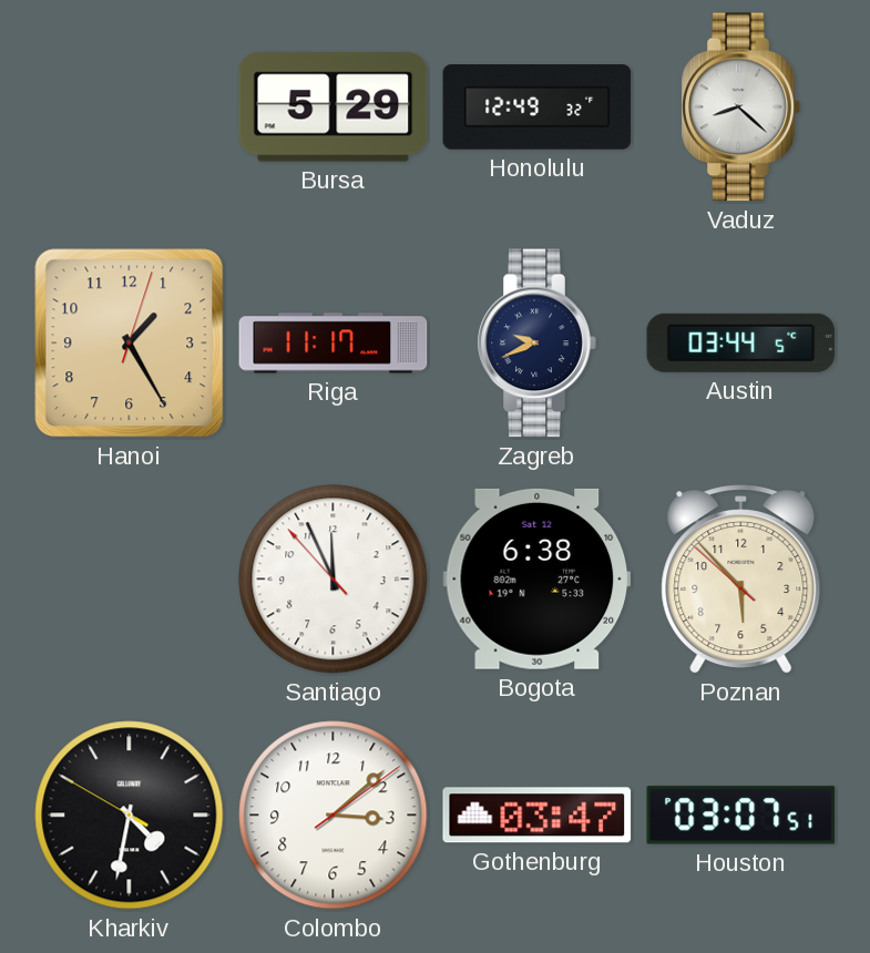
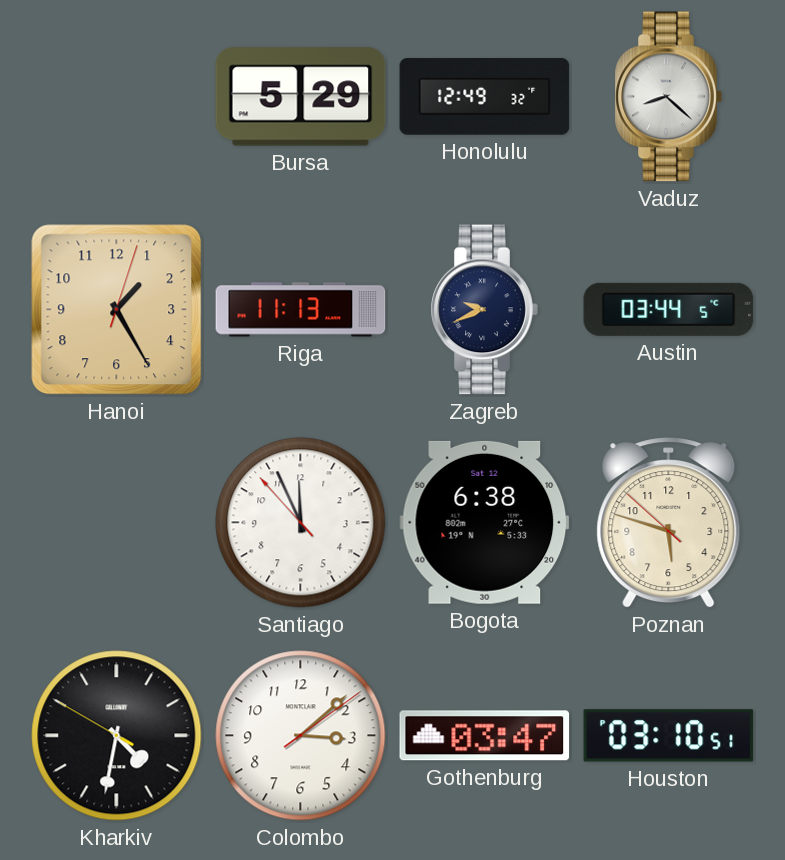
Riga: 11:17 -> 11:13 (301, 310)
Poznan: 5:52 -> 5:47 (669, 523)
Houston: 03:07 -> 03:10 (669, 736)
